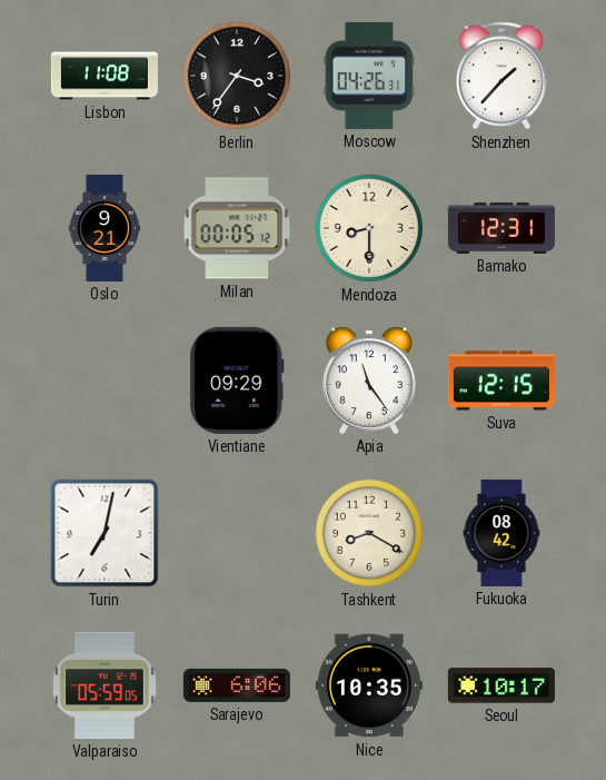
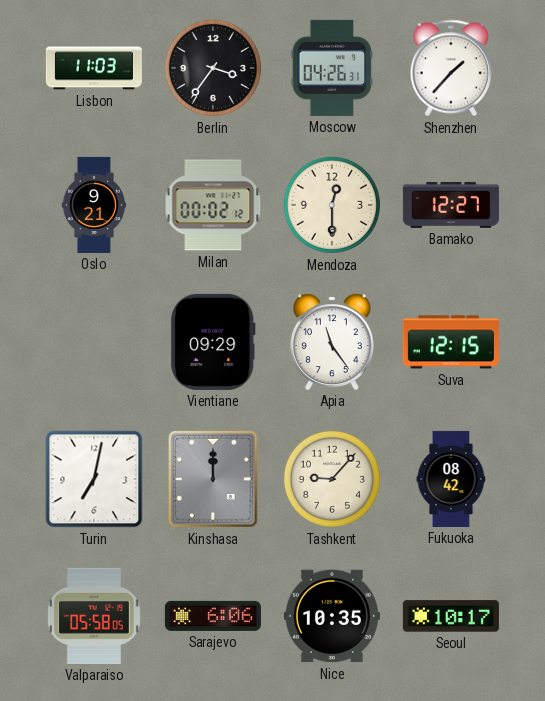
Lisbon: 11:08 -> 11:03 (94, 68)
Milan: 00:05 -> 00:02 (213, 205)
Mendoza: 8:30 -> 12:30 (332, 205)
Bamako: 12:31 -> 12:27 (451, 205)
Kinshasa: none -> 12:00 (213, 479)
Tashkent: 8:20 -> 9:07 (332, 479)
Valparaiso: 05:59 -> 05:58 (94, 616)
